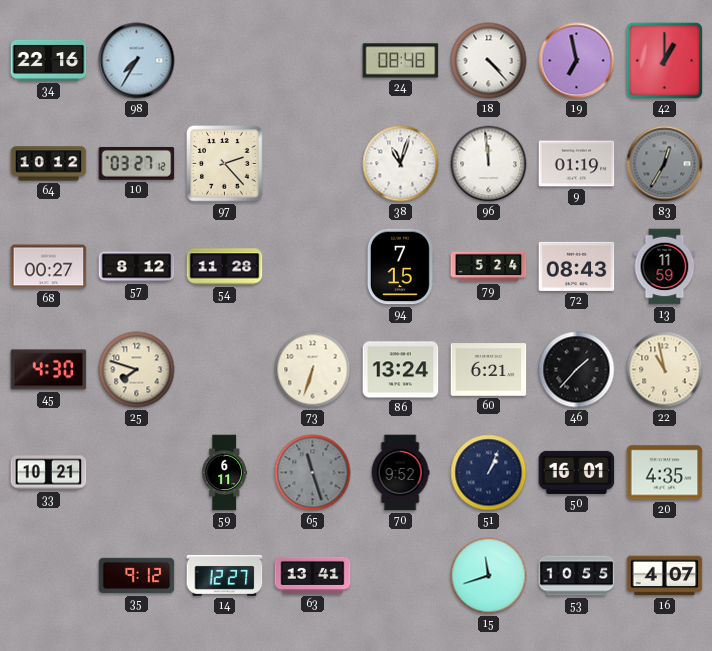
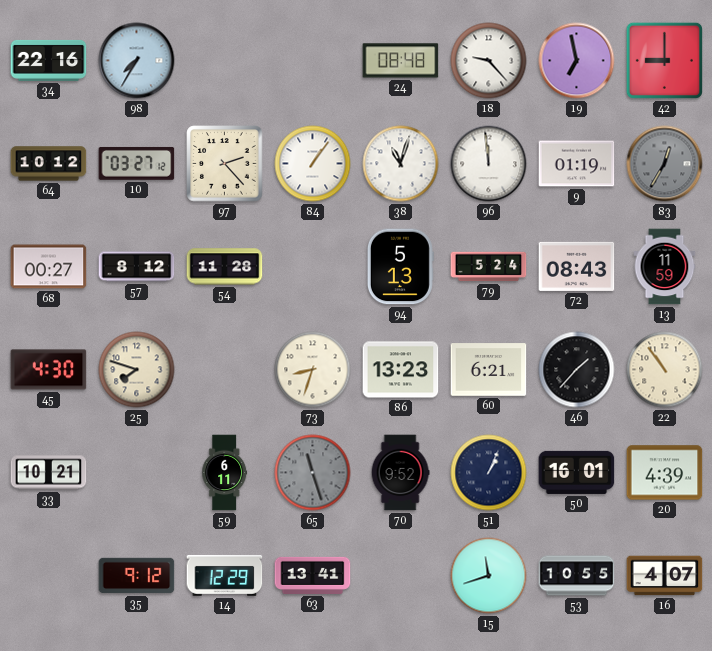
18: 4:23 -> 9:23 (489, 61)
42: 1:00 -> 9:00 (664, 60)
84: none -> 1:06 (313, 164)
94: 7:15 -> 5:13 (400, 267)
73: 6:33 -> 8:33 (313, 370)
86: 13:24 -> 13:23 (401, 370)
22: 10:58 -> 10:54 (665, 370)
20: 4:35 -> 4:39 (665, 473)
14: 12:27 -> 12:29 (225, 575)
